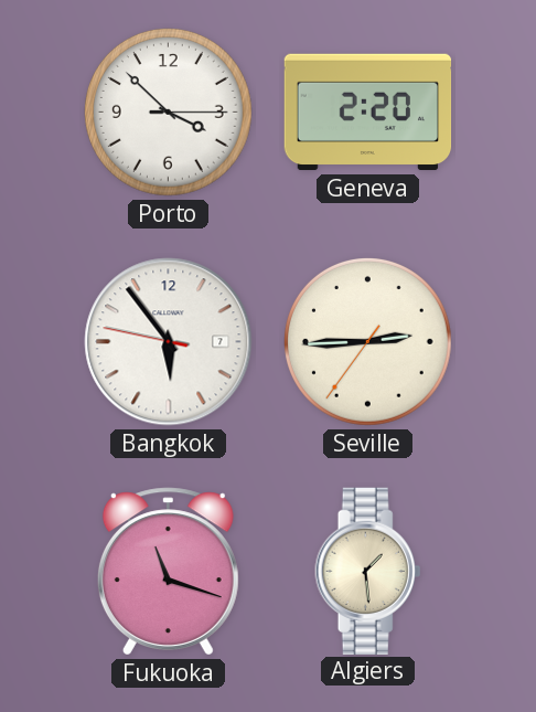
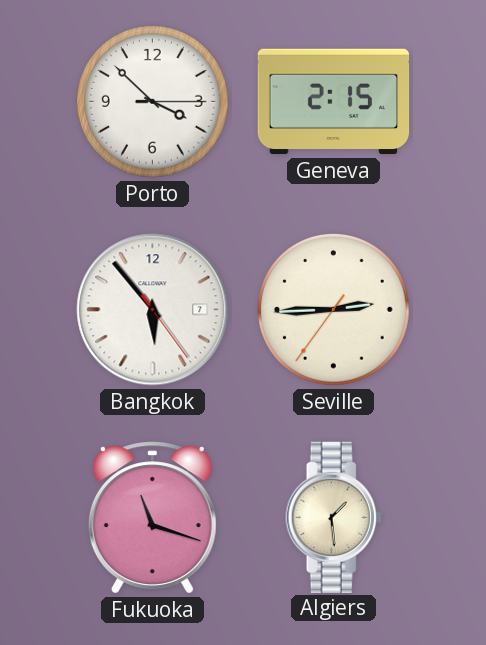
Geneva: 2:20 -> 2:15 (334, 102)
Bangkok: 5:53:47 -> 5:53:24 (153, 310)
